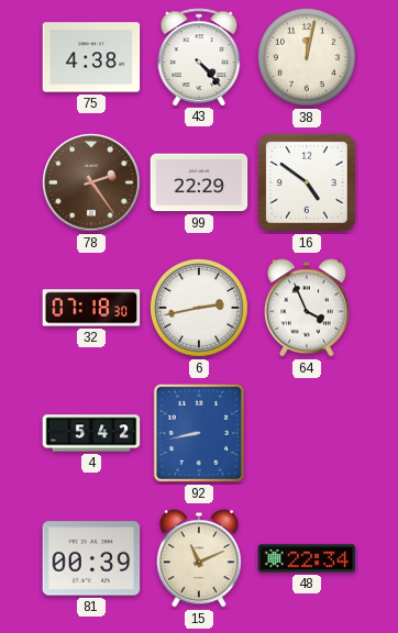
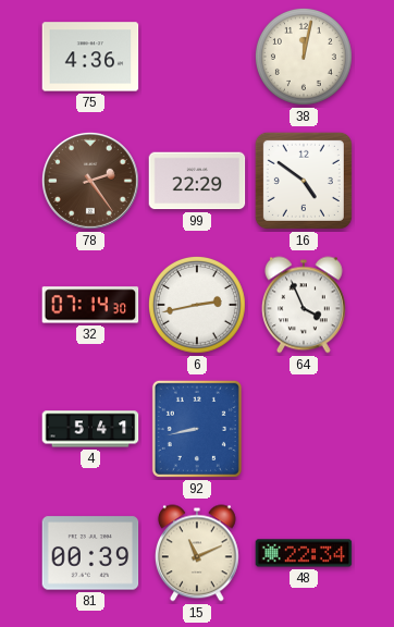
75: 4:38 -> 4:36 (90, 57)
43: 4:23 -> none (199, 57)
32: 07:18 -> 07:14 (90, 305)
4: 5:42 -> 5:41 (90, 429)
